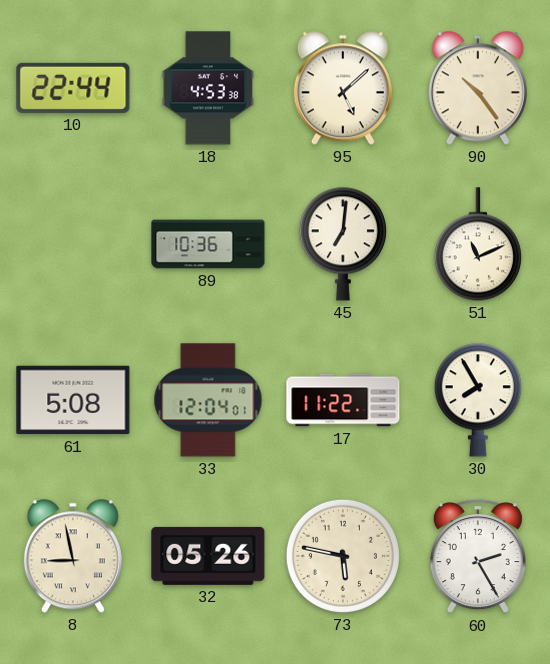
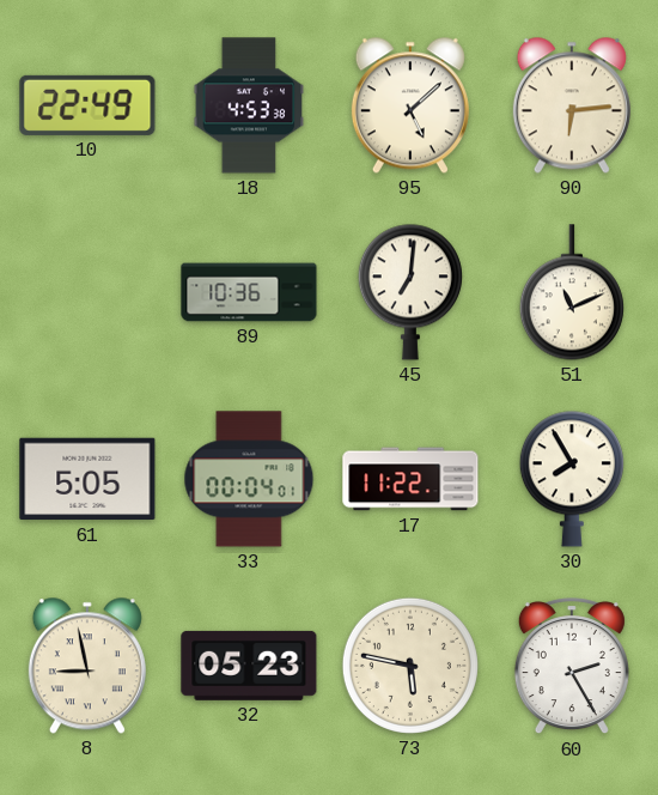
10: 22:44 -> 22:49 (87, 105)
90: 10:24 -> 6:14 (572, 105)
61: 5:08 -> 5:05 (87, 479)
33: 12:04 -> 00:04 (249, 479)
32: 05:26 -> 05:23 (249, 666)
